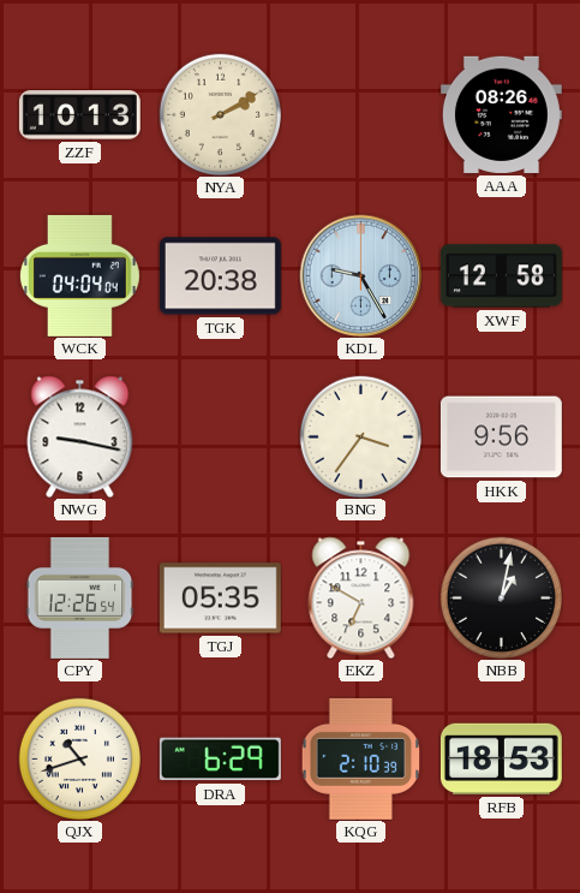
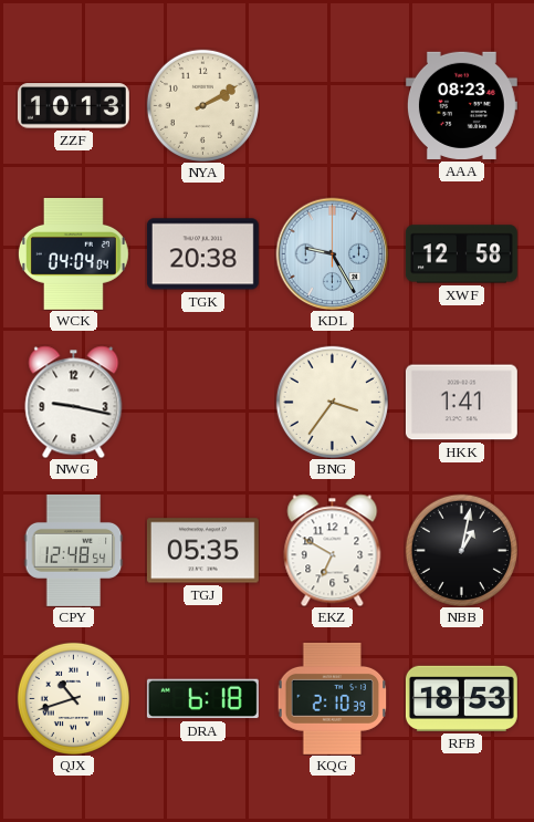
AAA: 08:26 -> 08:23 (461, 105)
HKK: 9:56 -> 1:41 (461, 403)
CPY: 12:26 -> 12:48 (74, 550)
DRA: 6:29 -> 6:18 (202, 699)
